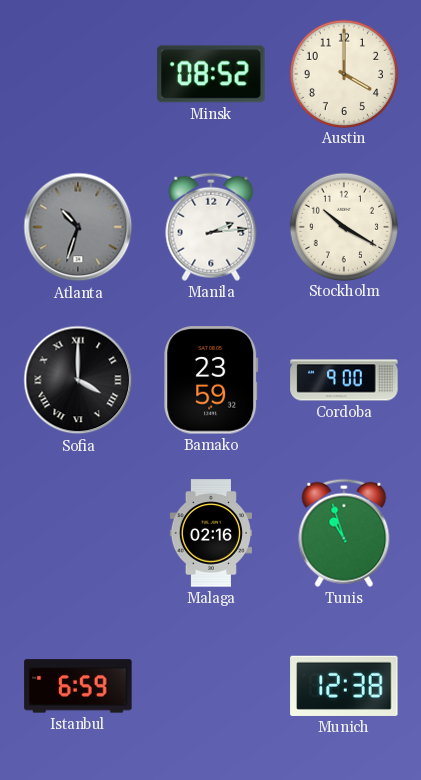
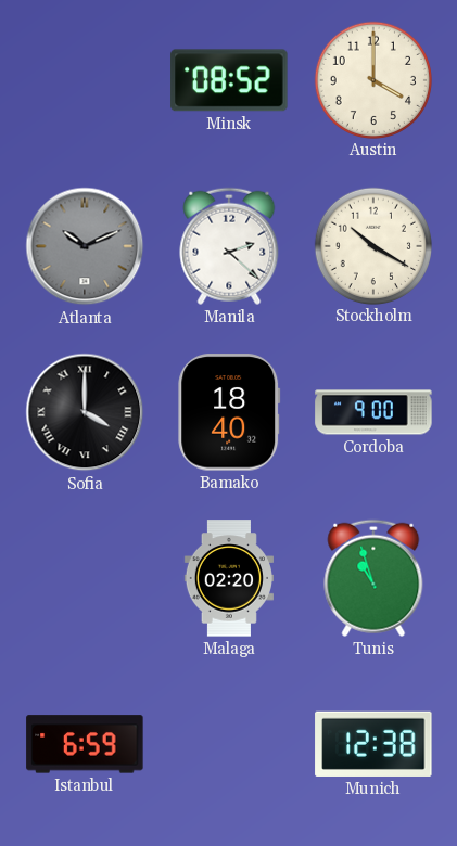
Atlanta: 10:33 -> 10:11 (85, 246)
Manila: 2:14 -> 2:22 (229, 246)
Bamako: 23:59 -> 18:40 (229, 412)
Malaga: 02:16 -> 02:20 (229, 578)
